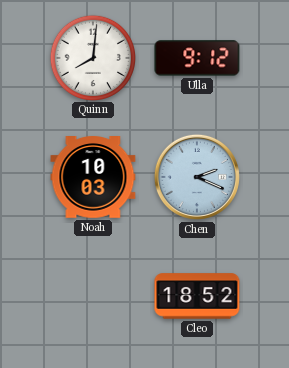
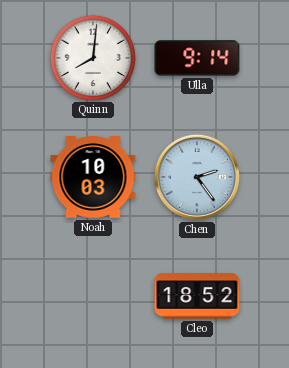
Ulla: 9:12 -> 9:14 (197, 58)
Chen: 2:19 -> 2:24 (197, 177)
